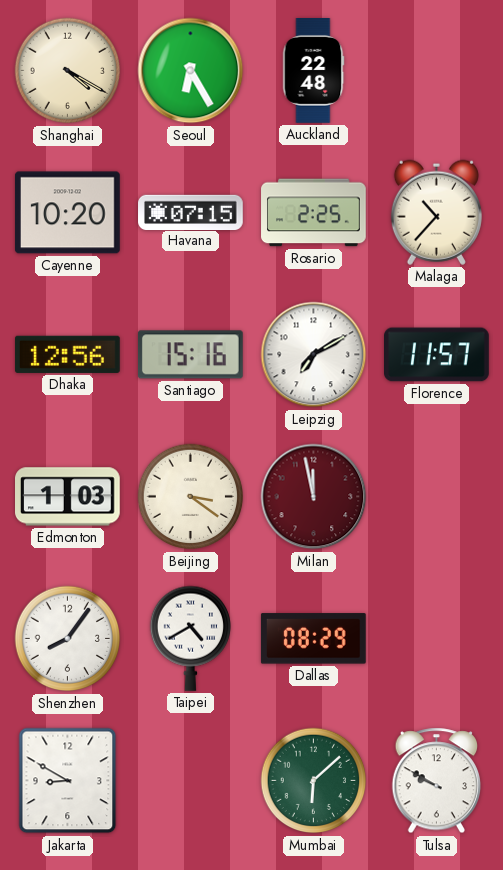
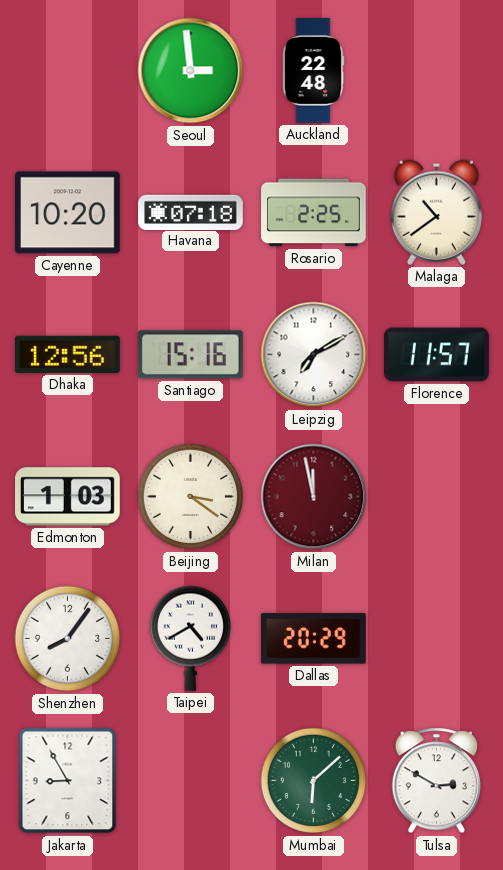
Shanghai: 4:20 -> none (68, 71)
Seoul: 6:25 -> 2:59 (191, 71)
Havana: 07:15 -> 07:18 (191, 212)
Malaga: 10:37 -> 10:39 (436, 212)
Dallas: 08:29 -> 20:29 (313, 639)
Jakarta: 8:50 -> 8:55 (68, 781)
Tulsa: 9:50 -> 2:50 (437, 781)
